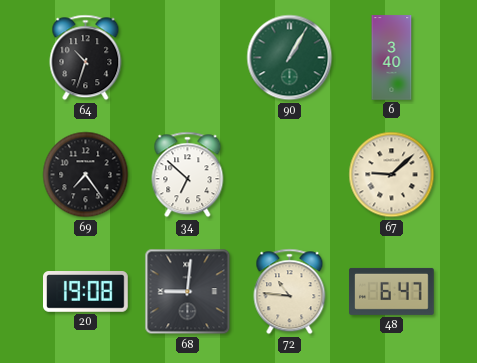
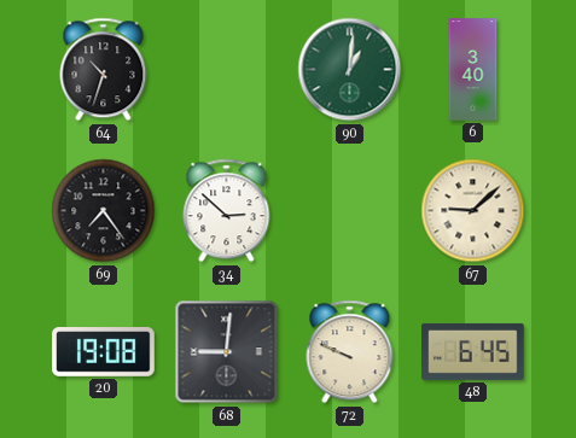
90: 1:05 -> 1:01 (350, 70)
34: 6:52 -> 2:52 (227, 211)
72: 10:46 -> 9:49 (350, 352)
48: 6:47 -> 6:45 (473, 351)
